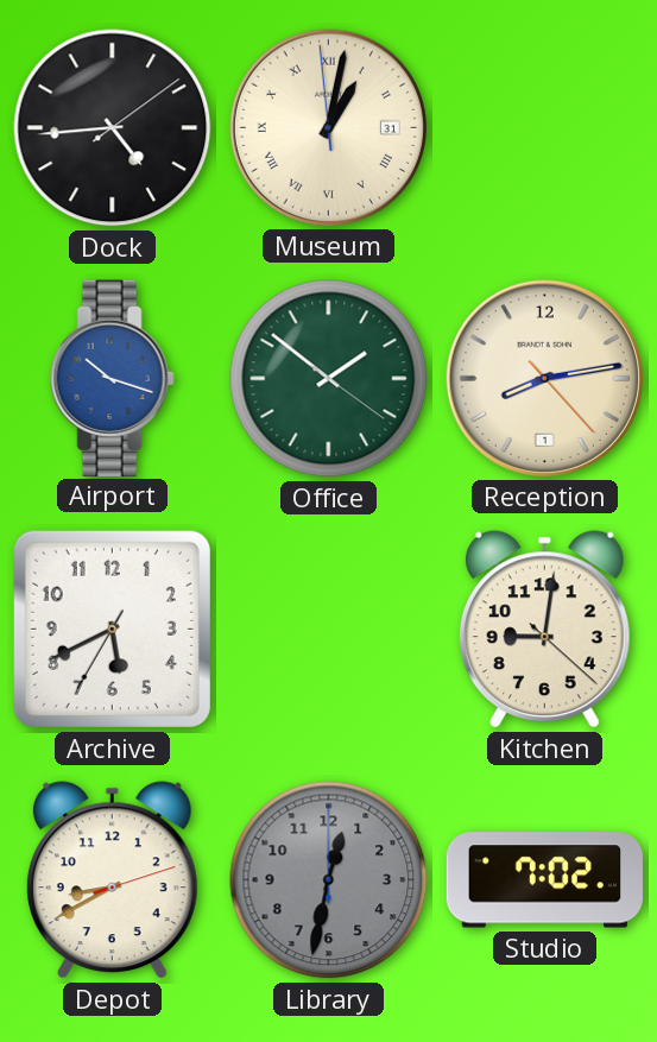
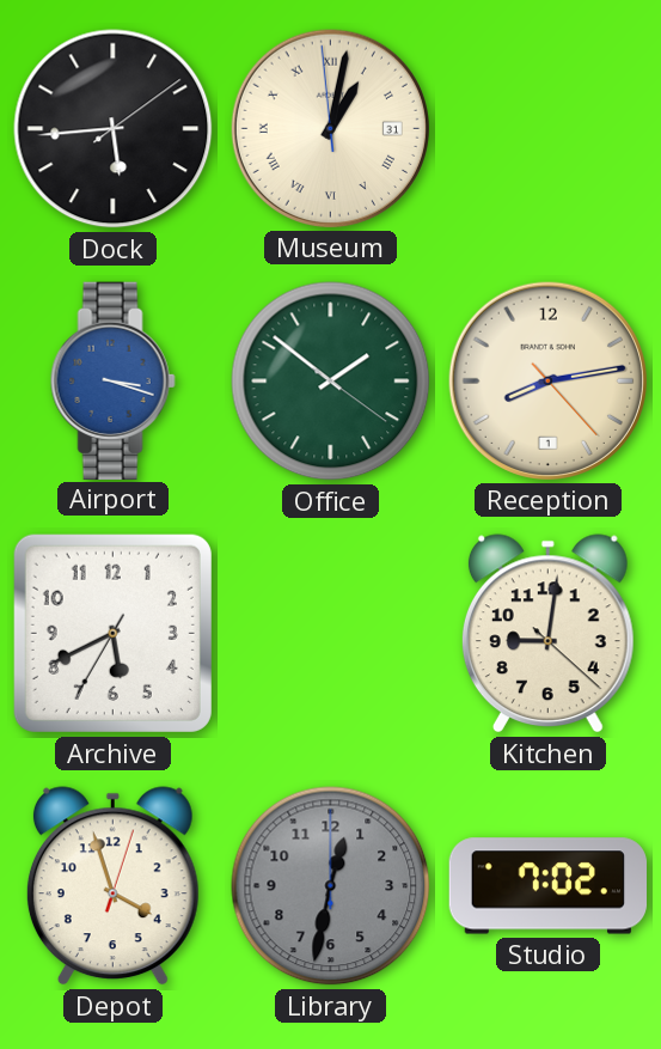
Dock: 4:44 -> 5:44 (114, 129)
Airport: 10:18 -> 3:18 (112, 380)
Depot: 8:40 -> 3:57 (112, 886)
